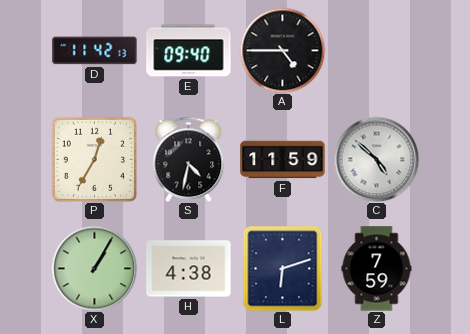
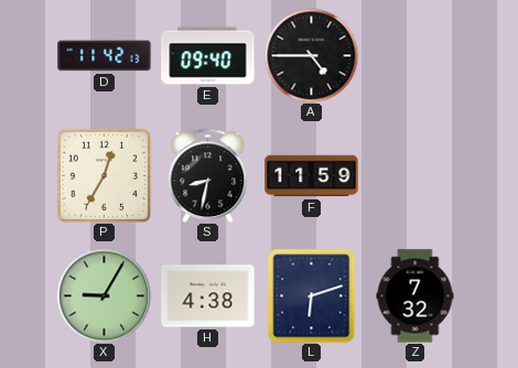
S: 4:32 -> 8:32 (208, 175)
C: 4:52 -> none (376, 159)
X: 1:05 -> 9:05 (104, 295)
Z: 7:59 -> 7:32 (416, 296)
